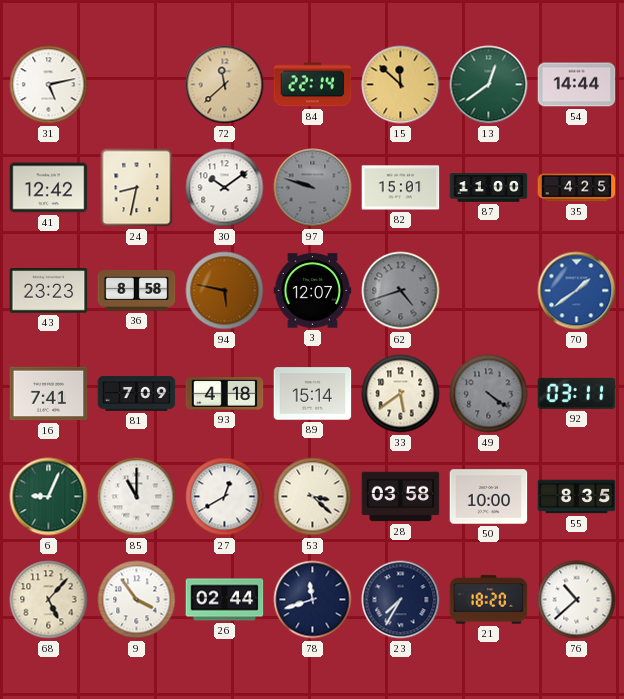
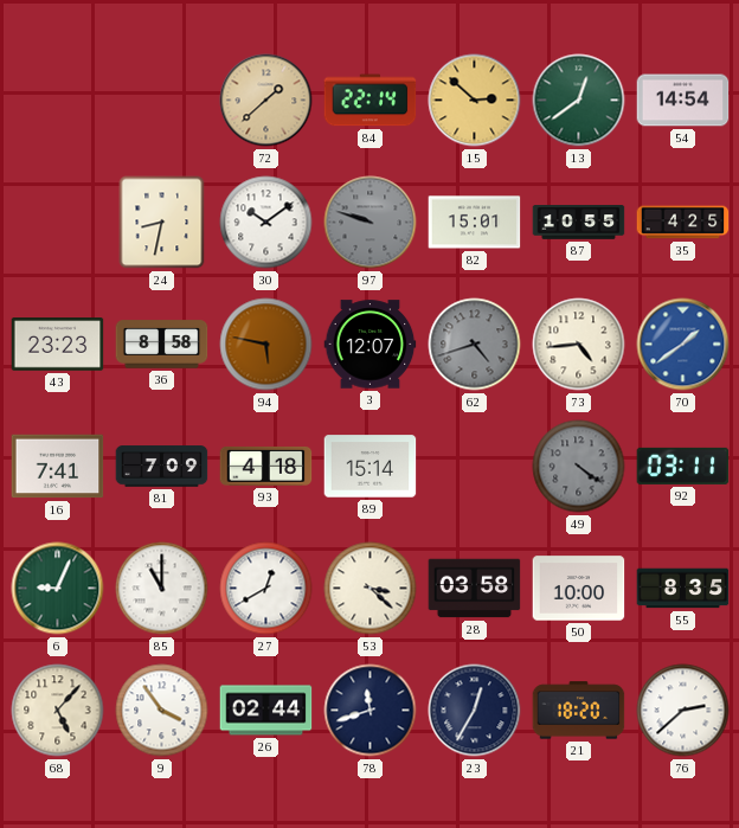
31: 5:13 -> none (49, 85)
72: 11:38 -> 1:38 (266, 101)
15: 11:52 -> 2:52 (475, 101)
54: 14:44 -> 14:54 (683, 101)
41: 12:42 -> none (49, 188)
87: 11:00 -> 10:55 (579, 223)
73: none -> 4:44 (579, 345)
33: 5:39 -> none (401, 394)
23: 7:35 -> 12:35 (475, 711)
76: 10:38 -> 2:38 (683, 711)
